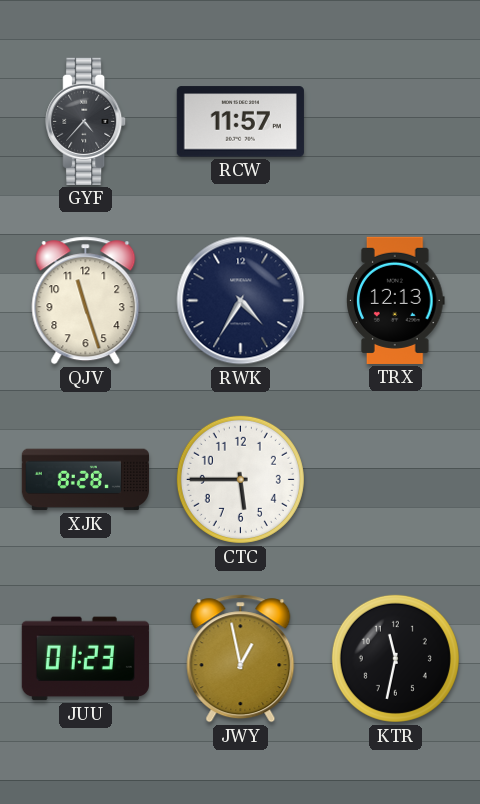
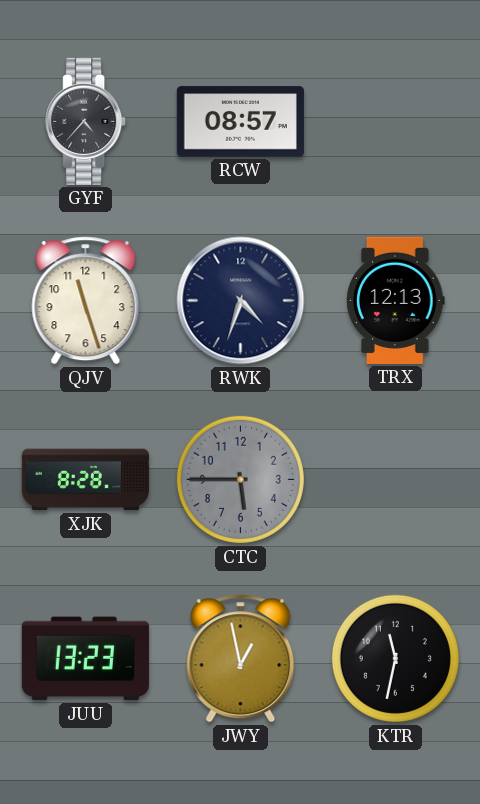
RCW: 11:57 -> 08:57 (240, 122)
RWK: 4:35 -> 4:33 (241, 301)
CTC dial: white -> grey (240, 479)
JUU: 01:23 -> 13:23 (85, 659)
